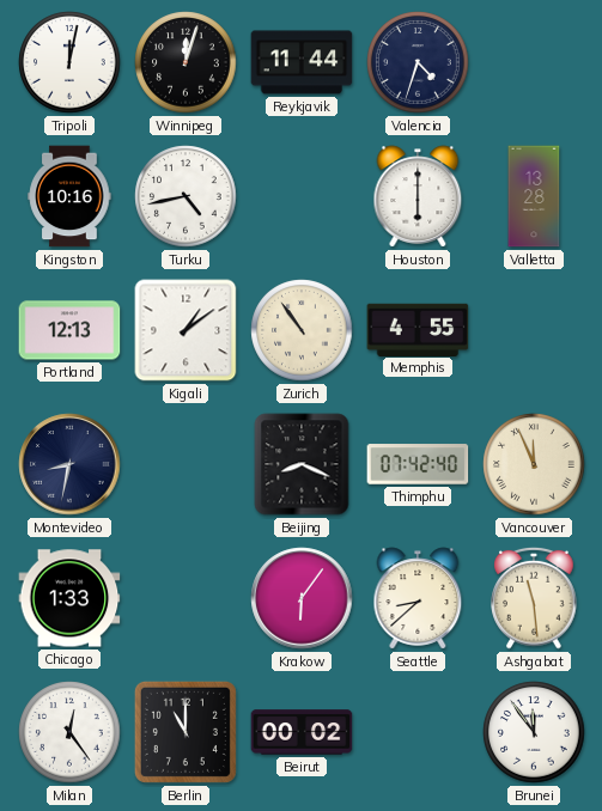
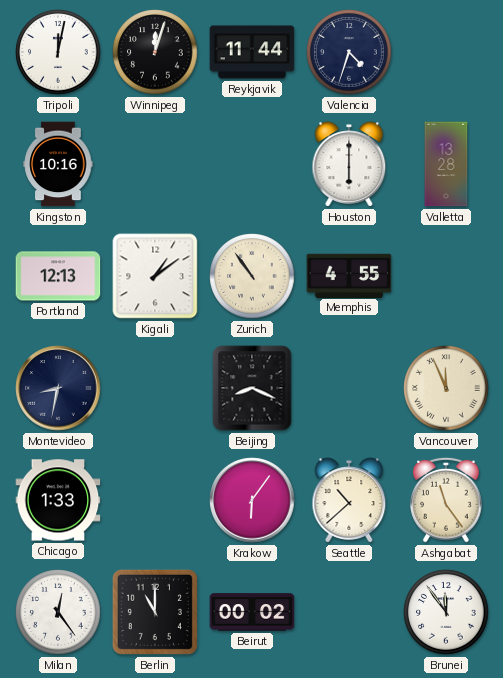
Turku: 4:43 -> none (186, 196)
Thimphu: 07:42 -> none (418, 464)
Seattle: 8:38 -> 10:38 (349, 500)
Ashgabat: 11:29 -> 11:24 (446, 500)
